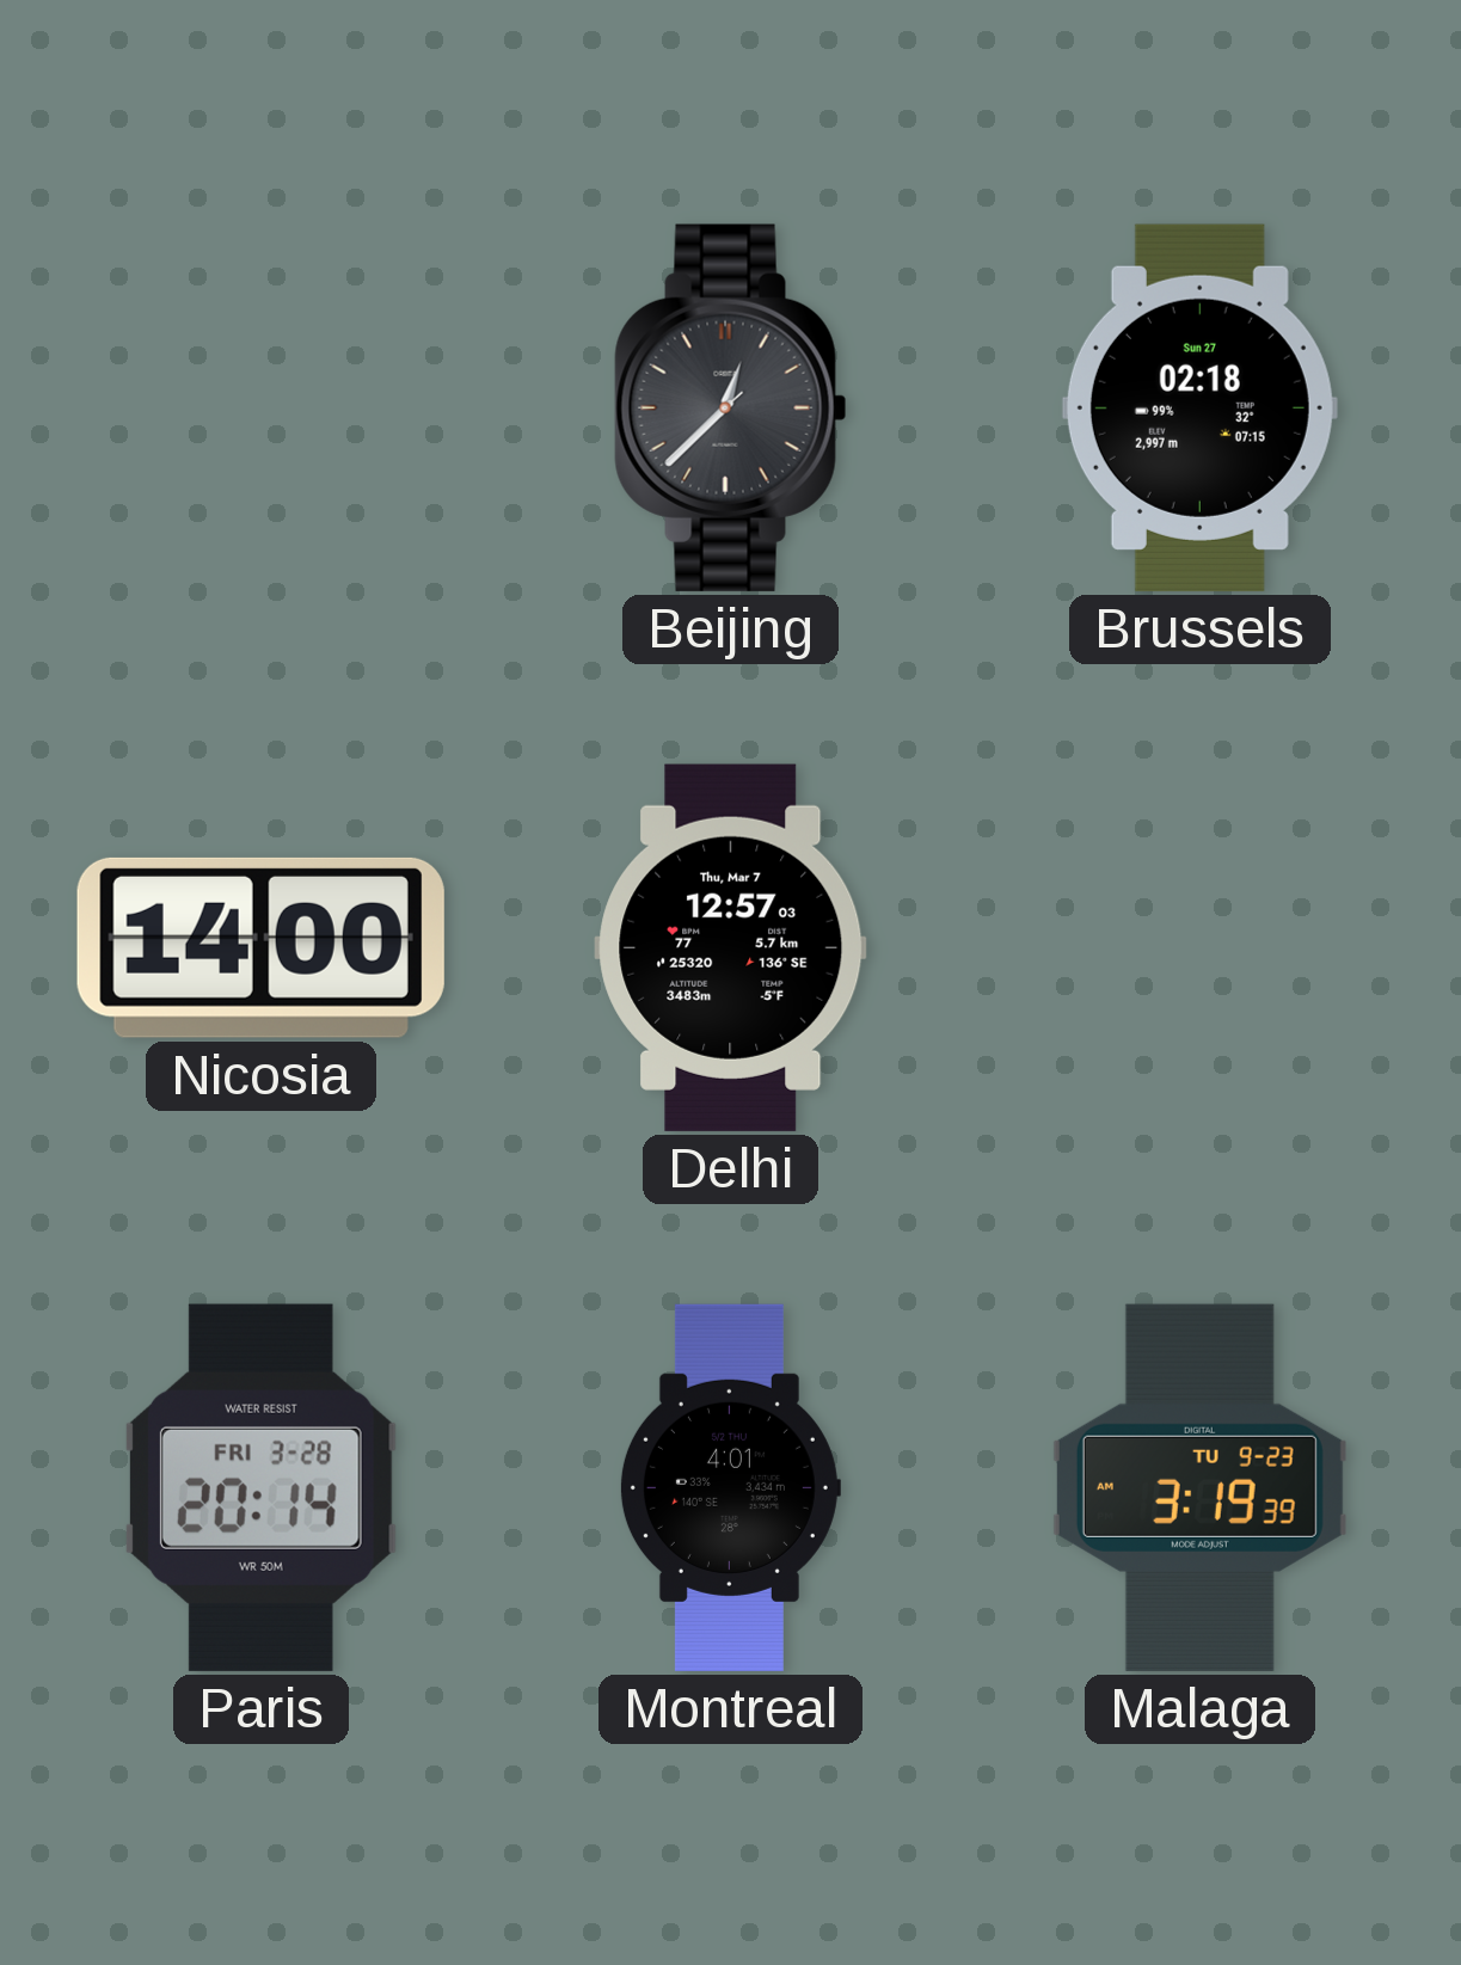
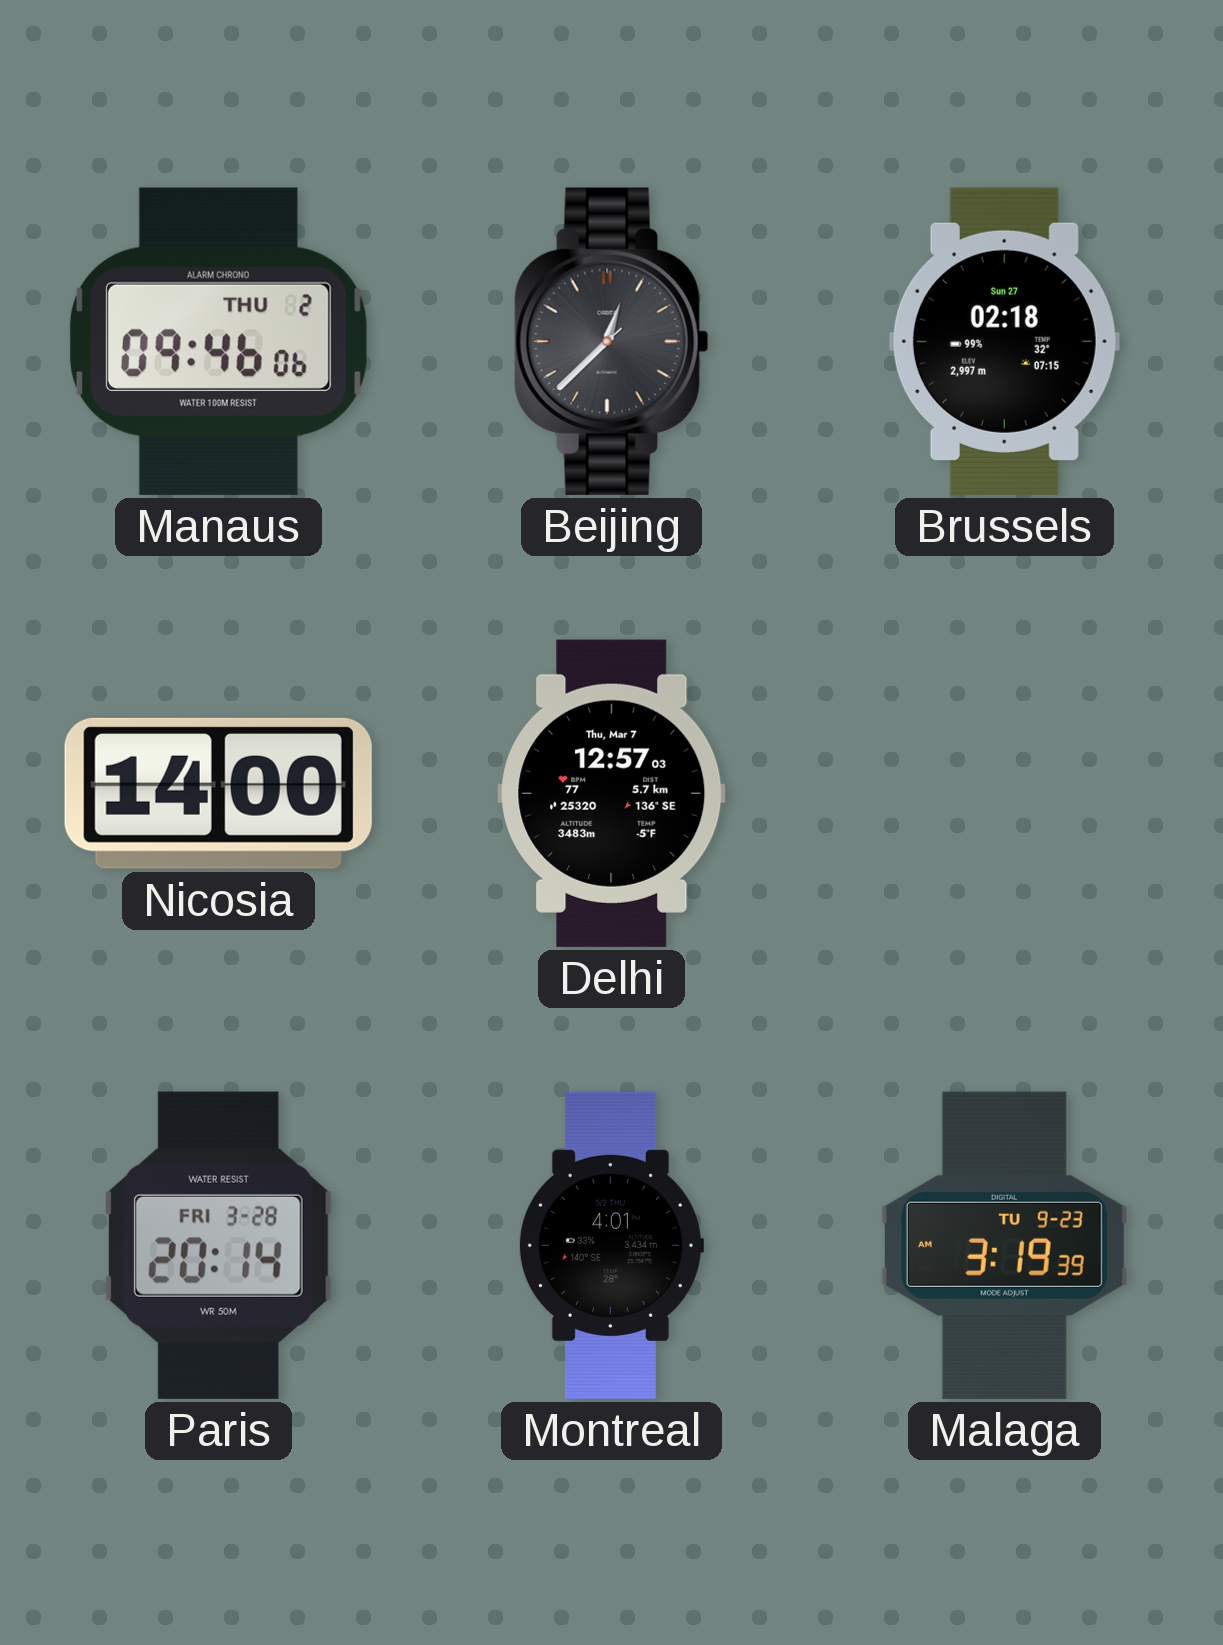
Manaus: none -> 09:46 (218, 341)
